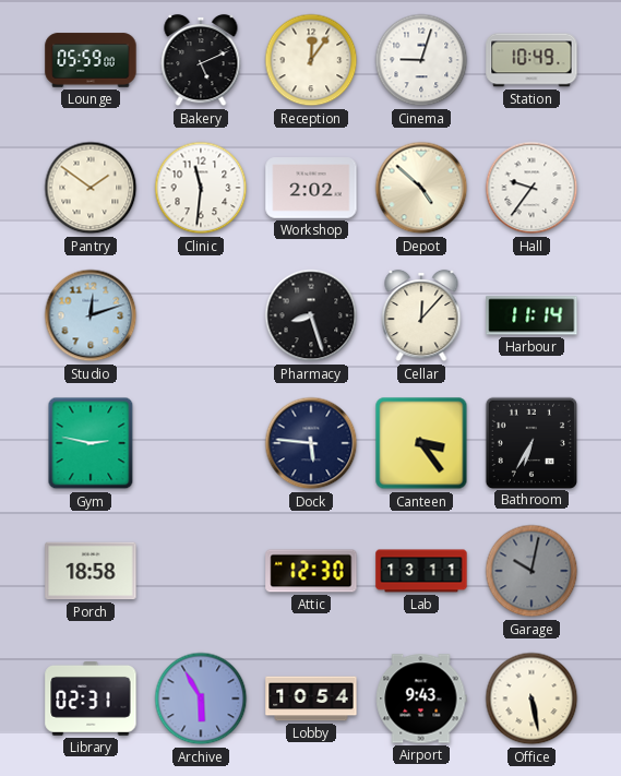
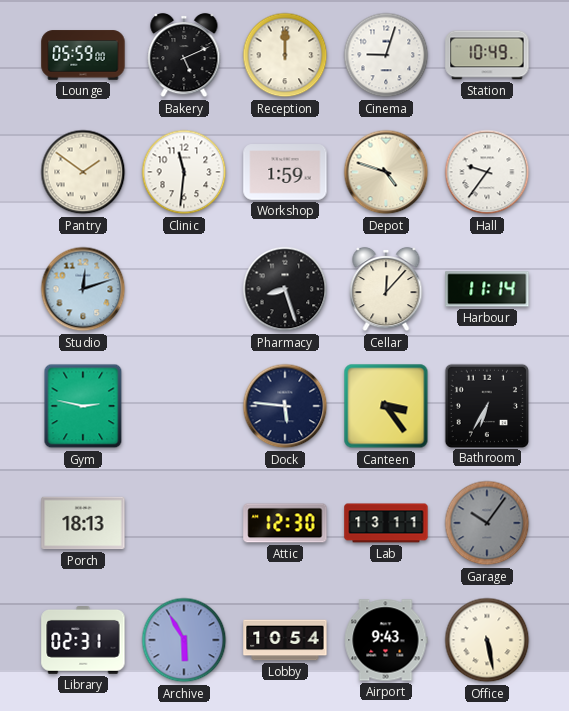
Reception: 12:06 -> 12:00 (285, 55)
Workshop: 2:02 -> 1:59 (285, 172)
Depot: 4:52 -> 4:48 (386, 172)
Porch: 18:58 -> 18:13 (83, 523)
Garage: 10:02 -> 10:06 (487, 523)
